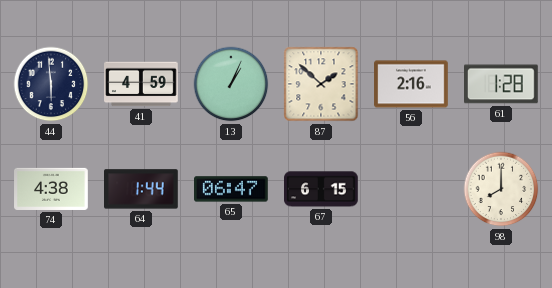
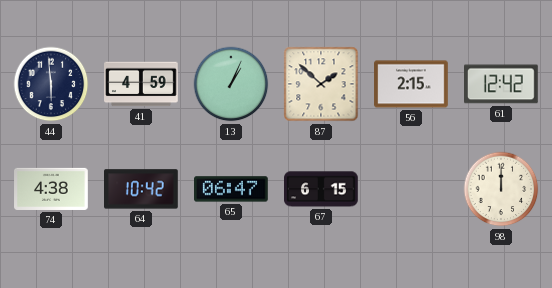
56: 2:16 -> 2:15 (411, 84)
61: 1:28 -> 12:42 (502, 84)
64: 1:44 -> 10:42 (142, 189)
98: 8:00 -> 12:00 (501, 189)
